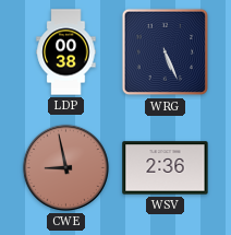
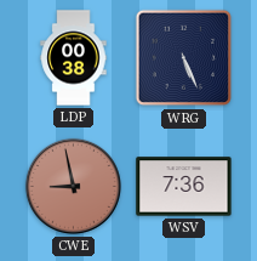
WSV: 2:36 -> 7:36 (184, 187)
